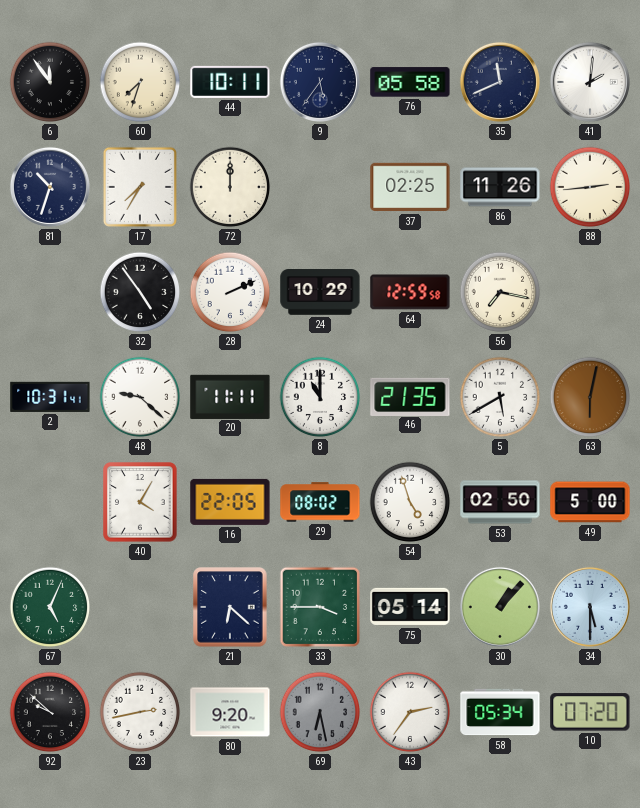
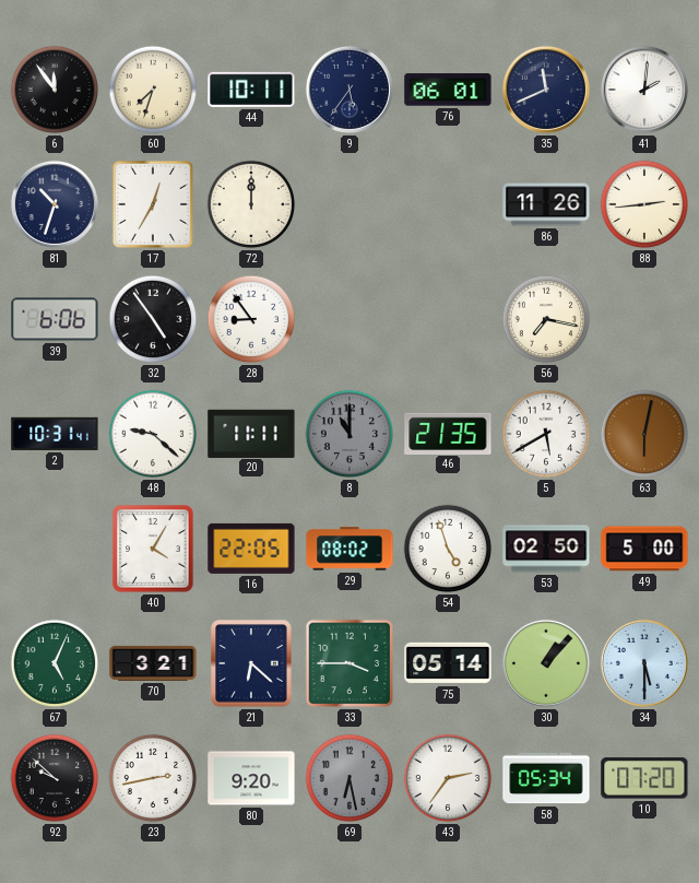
76: 05:58 -> 06:01 (448, 90)
17: 7:35 -> 12:35 (153, 204)
37: 02:25 -> none (410, 187)
39: none -> 6:06 (55, 319)
28: 2:11 -> 8:54 (251, 319)
24: 10:29 -> none (320, 292)
64: 12:59 -> none (410, 292)
8 dial: white -> grey (349, 434)
70: none -> 3:21 (153, 663)
